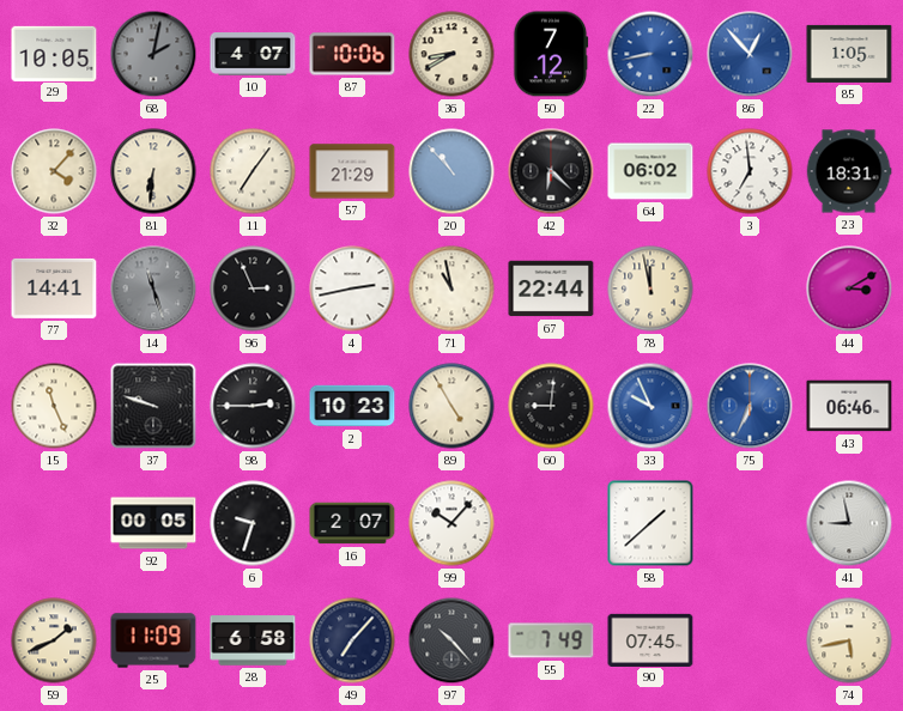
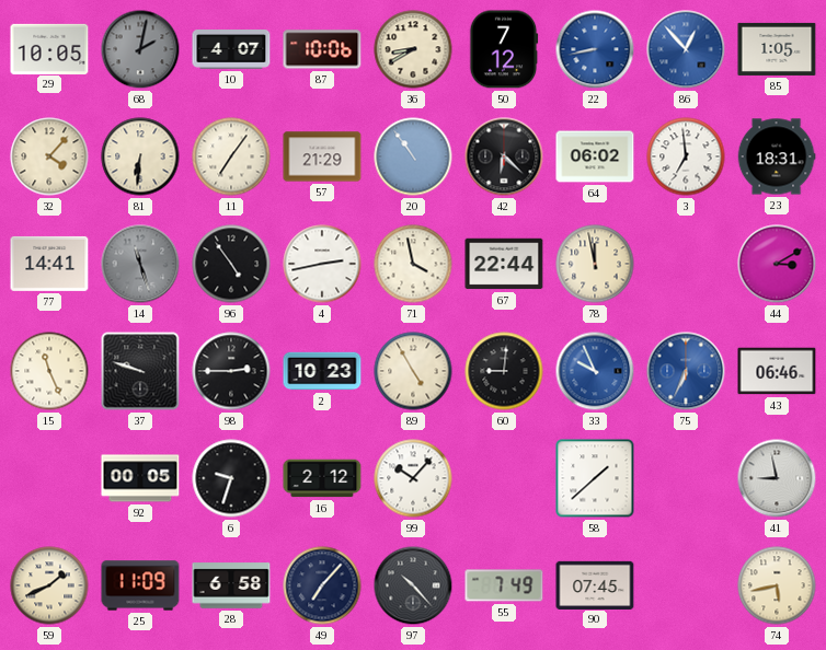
20: 10:53 -> 10:54 (413, 156)
96: 2:56 -> 4:54 (231, 264)
71: 10:58 -> 3:58 (413, 264)
16: 2:07 -> 2:12 (322, 478)
